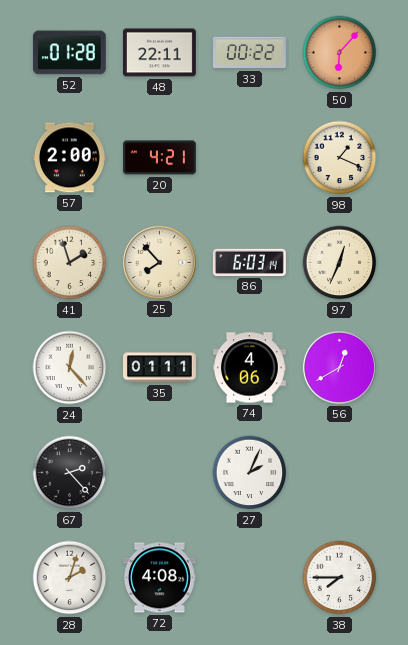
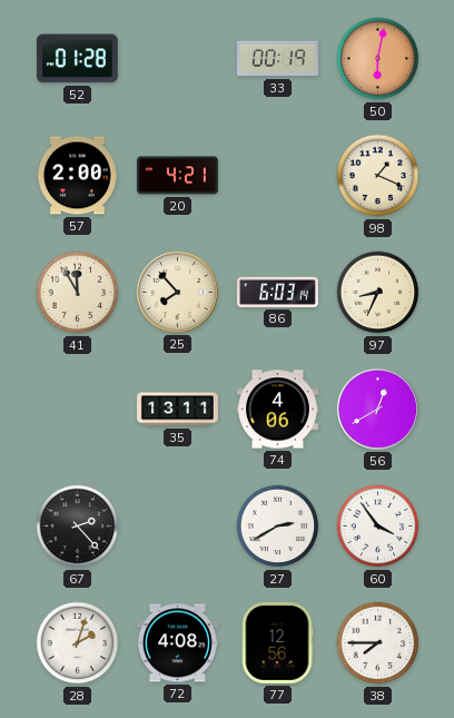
48: 22:11 -> none (159, 53)
33: 00:22 -> 00:19 (277, 59)
50: 6:07 -> 6:02 (378, 59)
41: 1:57 -> 11:55 (78, 293)
97: 12:34 -> 8:34 (378, 293)
24: 12:23 -> none (70, 368)
35: 01:11 -> 13:11 (178, 410)
27: 2:04 -> 2:40 (278, 527)
60: none -> 3:54 (378, 527)
77: none -> 12:56 (277, 642)
